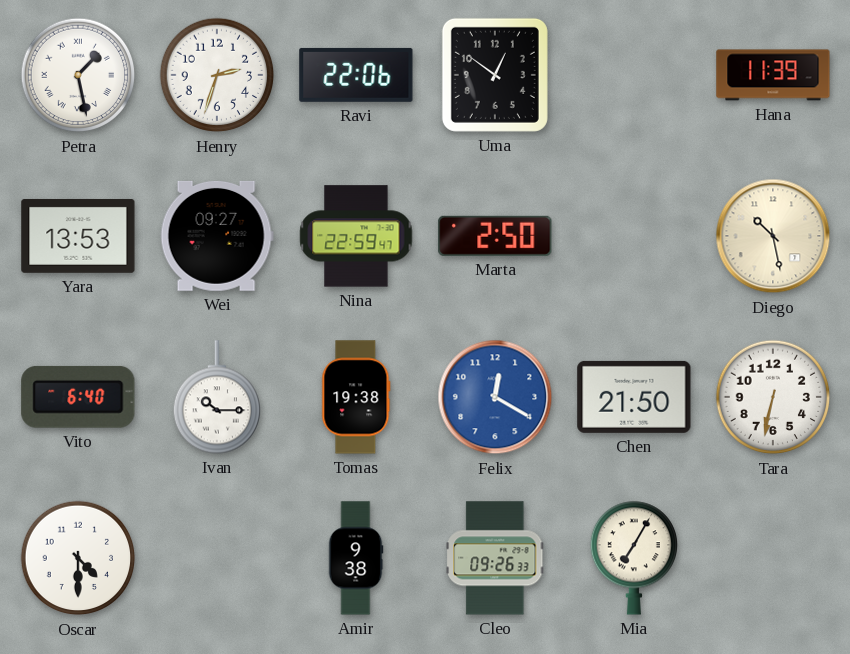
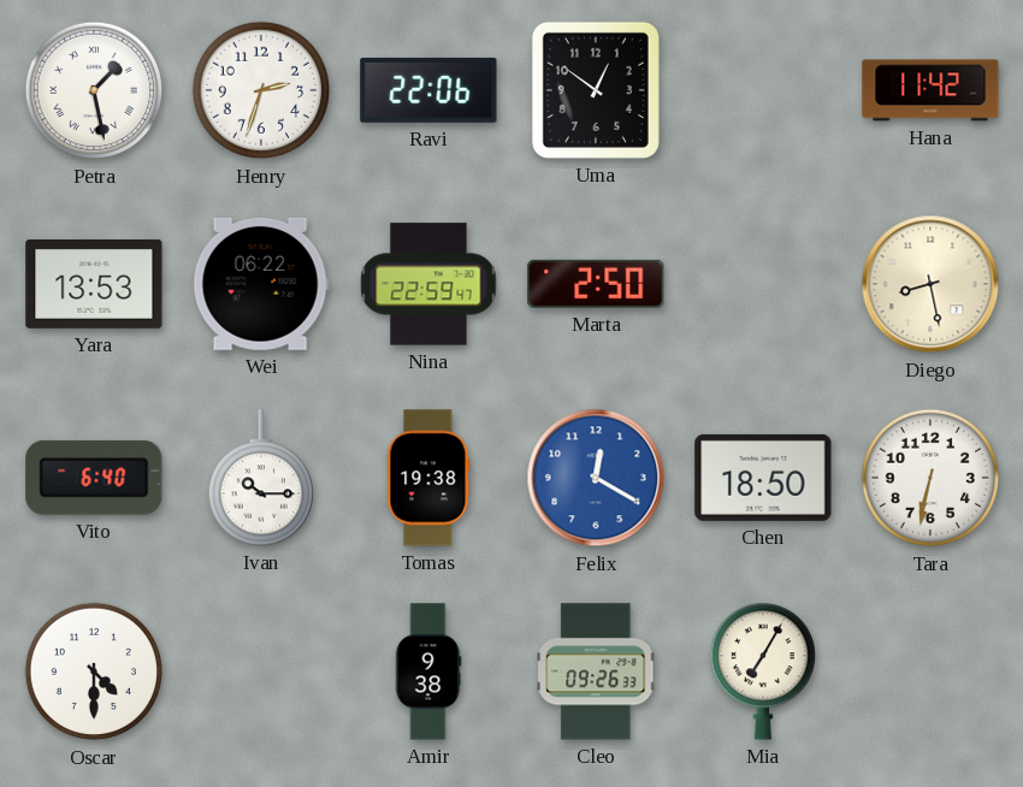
Hana: 11:39 -> 11:42 (930, 90)
Wei: 09:27 -> 06:22 (261, 284)
Diego: 10:28 -> 8:28 (930, 284)
Chen: 21:50 -> 18:50 (763, 478)
